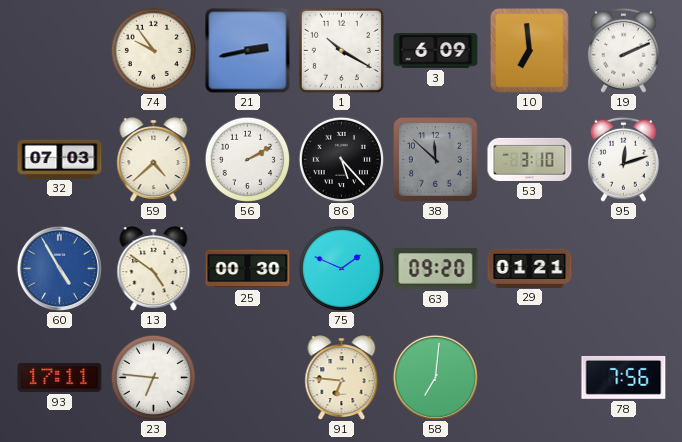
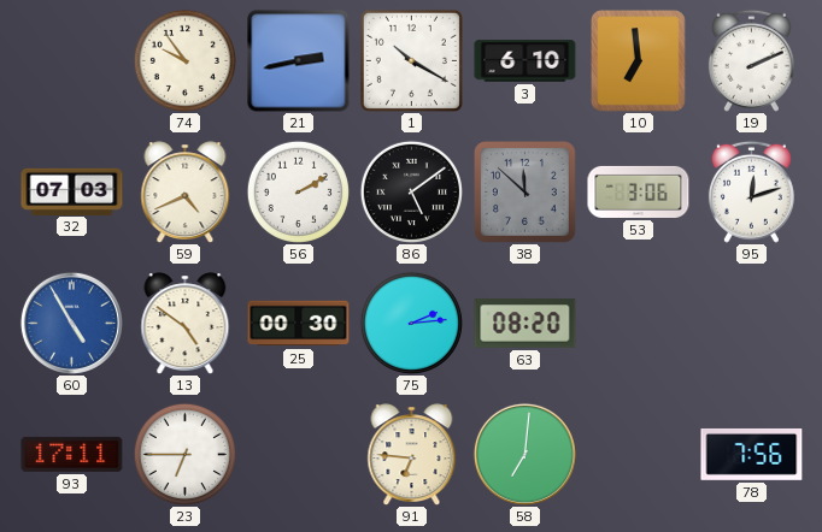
3: 6:09 -> 6:10 (526, 61)
59: 4:38 -> 4:41 (186, 191)
86: 5:23 -> 5:09 (411, 191)
53: 3:10 -> 3:06 (639, 191)
75: 1:49 -> 2:14 (411, 323)
63: 09:20 -> 08:20 (526, 324)
29: 01:21 -> none (530, 268)
23: 6:46 -> 6:45 (184, 454)
